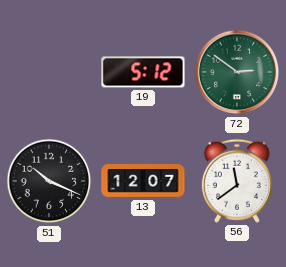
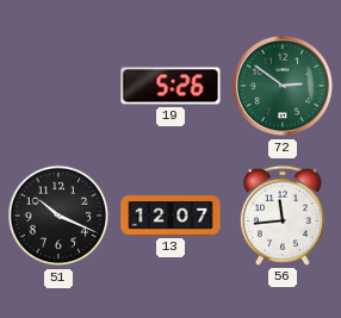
19: 5:12 -> 5:26 (170, 86)
56: 11:39 -> 11:44 (283, 216)
